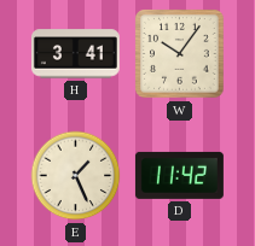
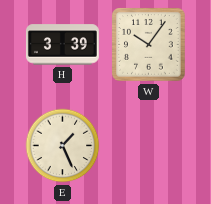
H: 3:41 -> 3:39 (62, 45)
D: 11:42 -> none (179, 175)
